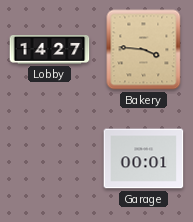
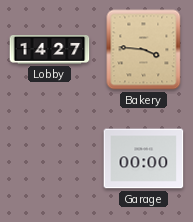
Garage: 00:01 -> 00:00 (144, 159)
